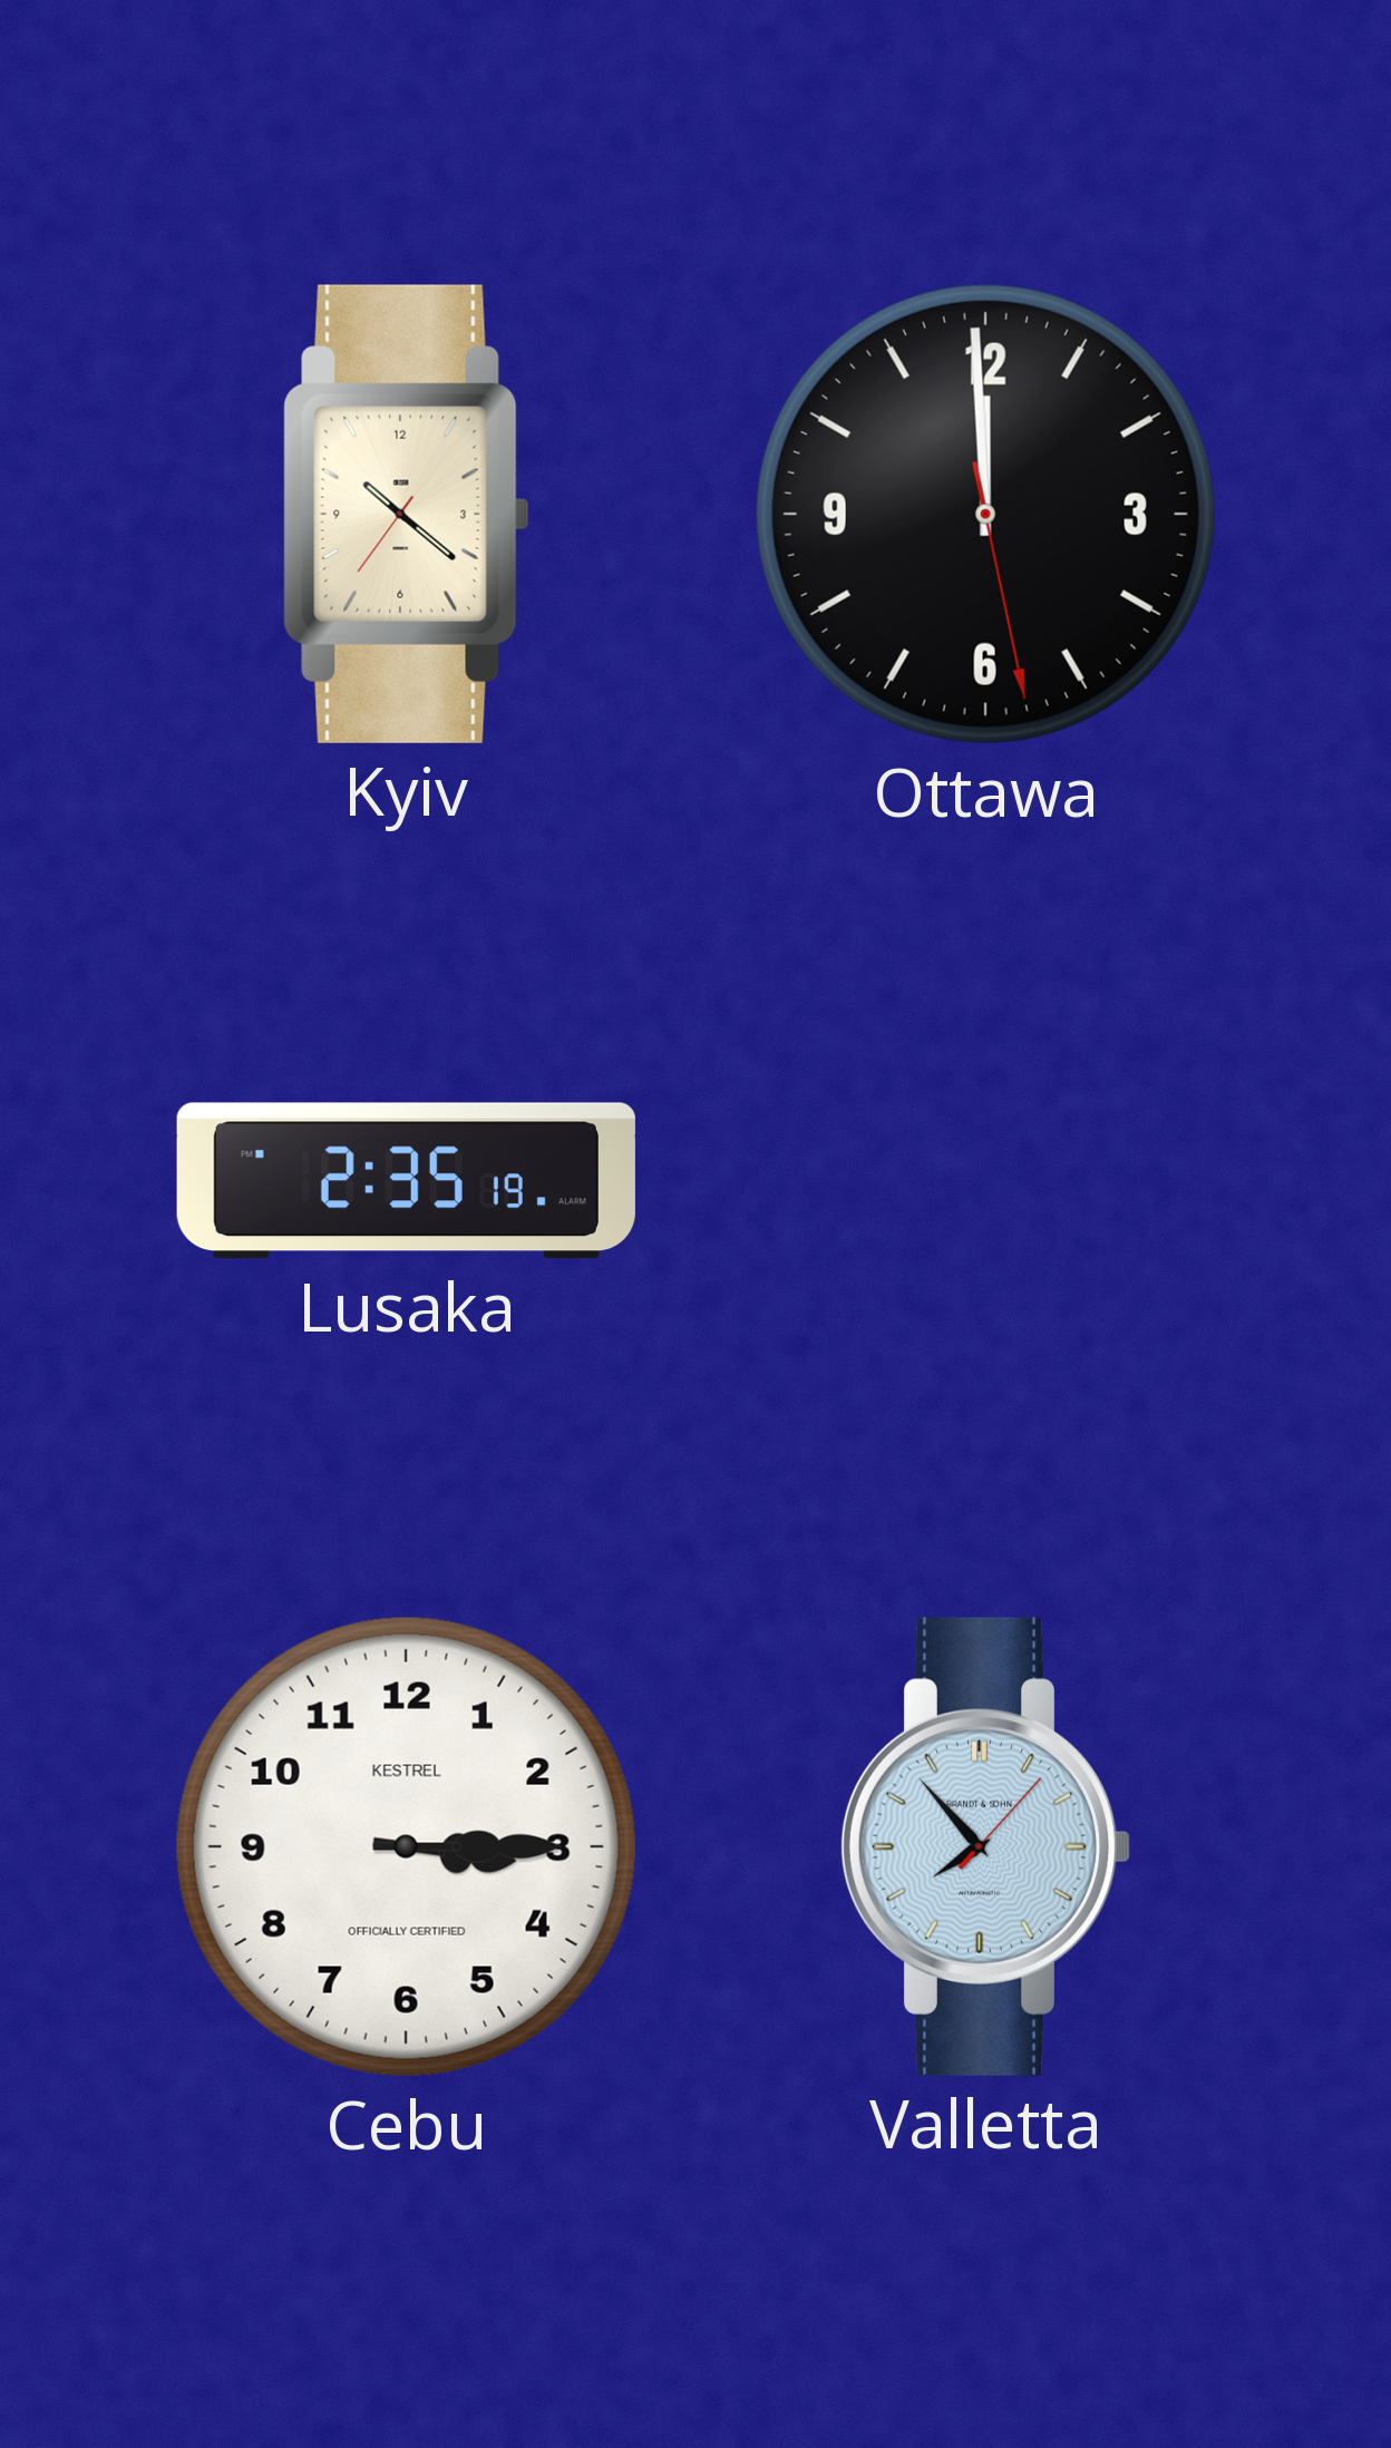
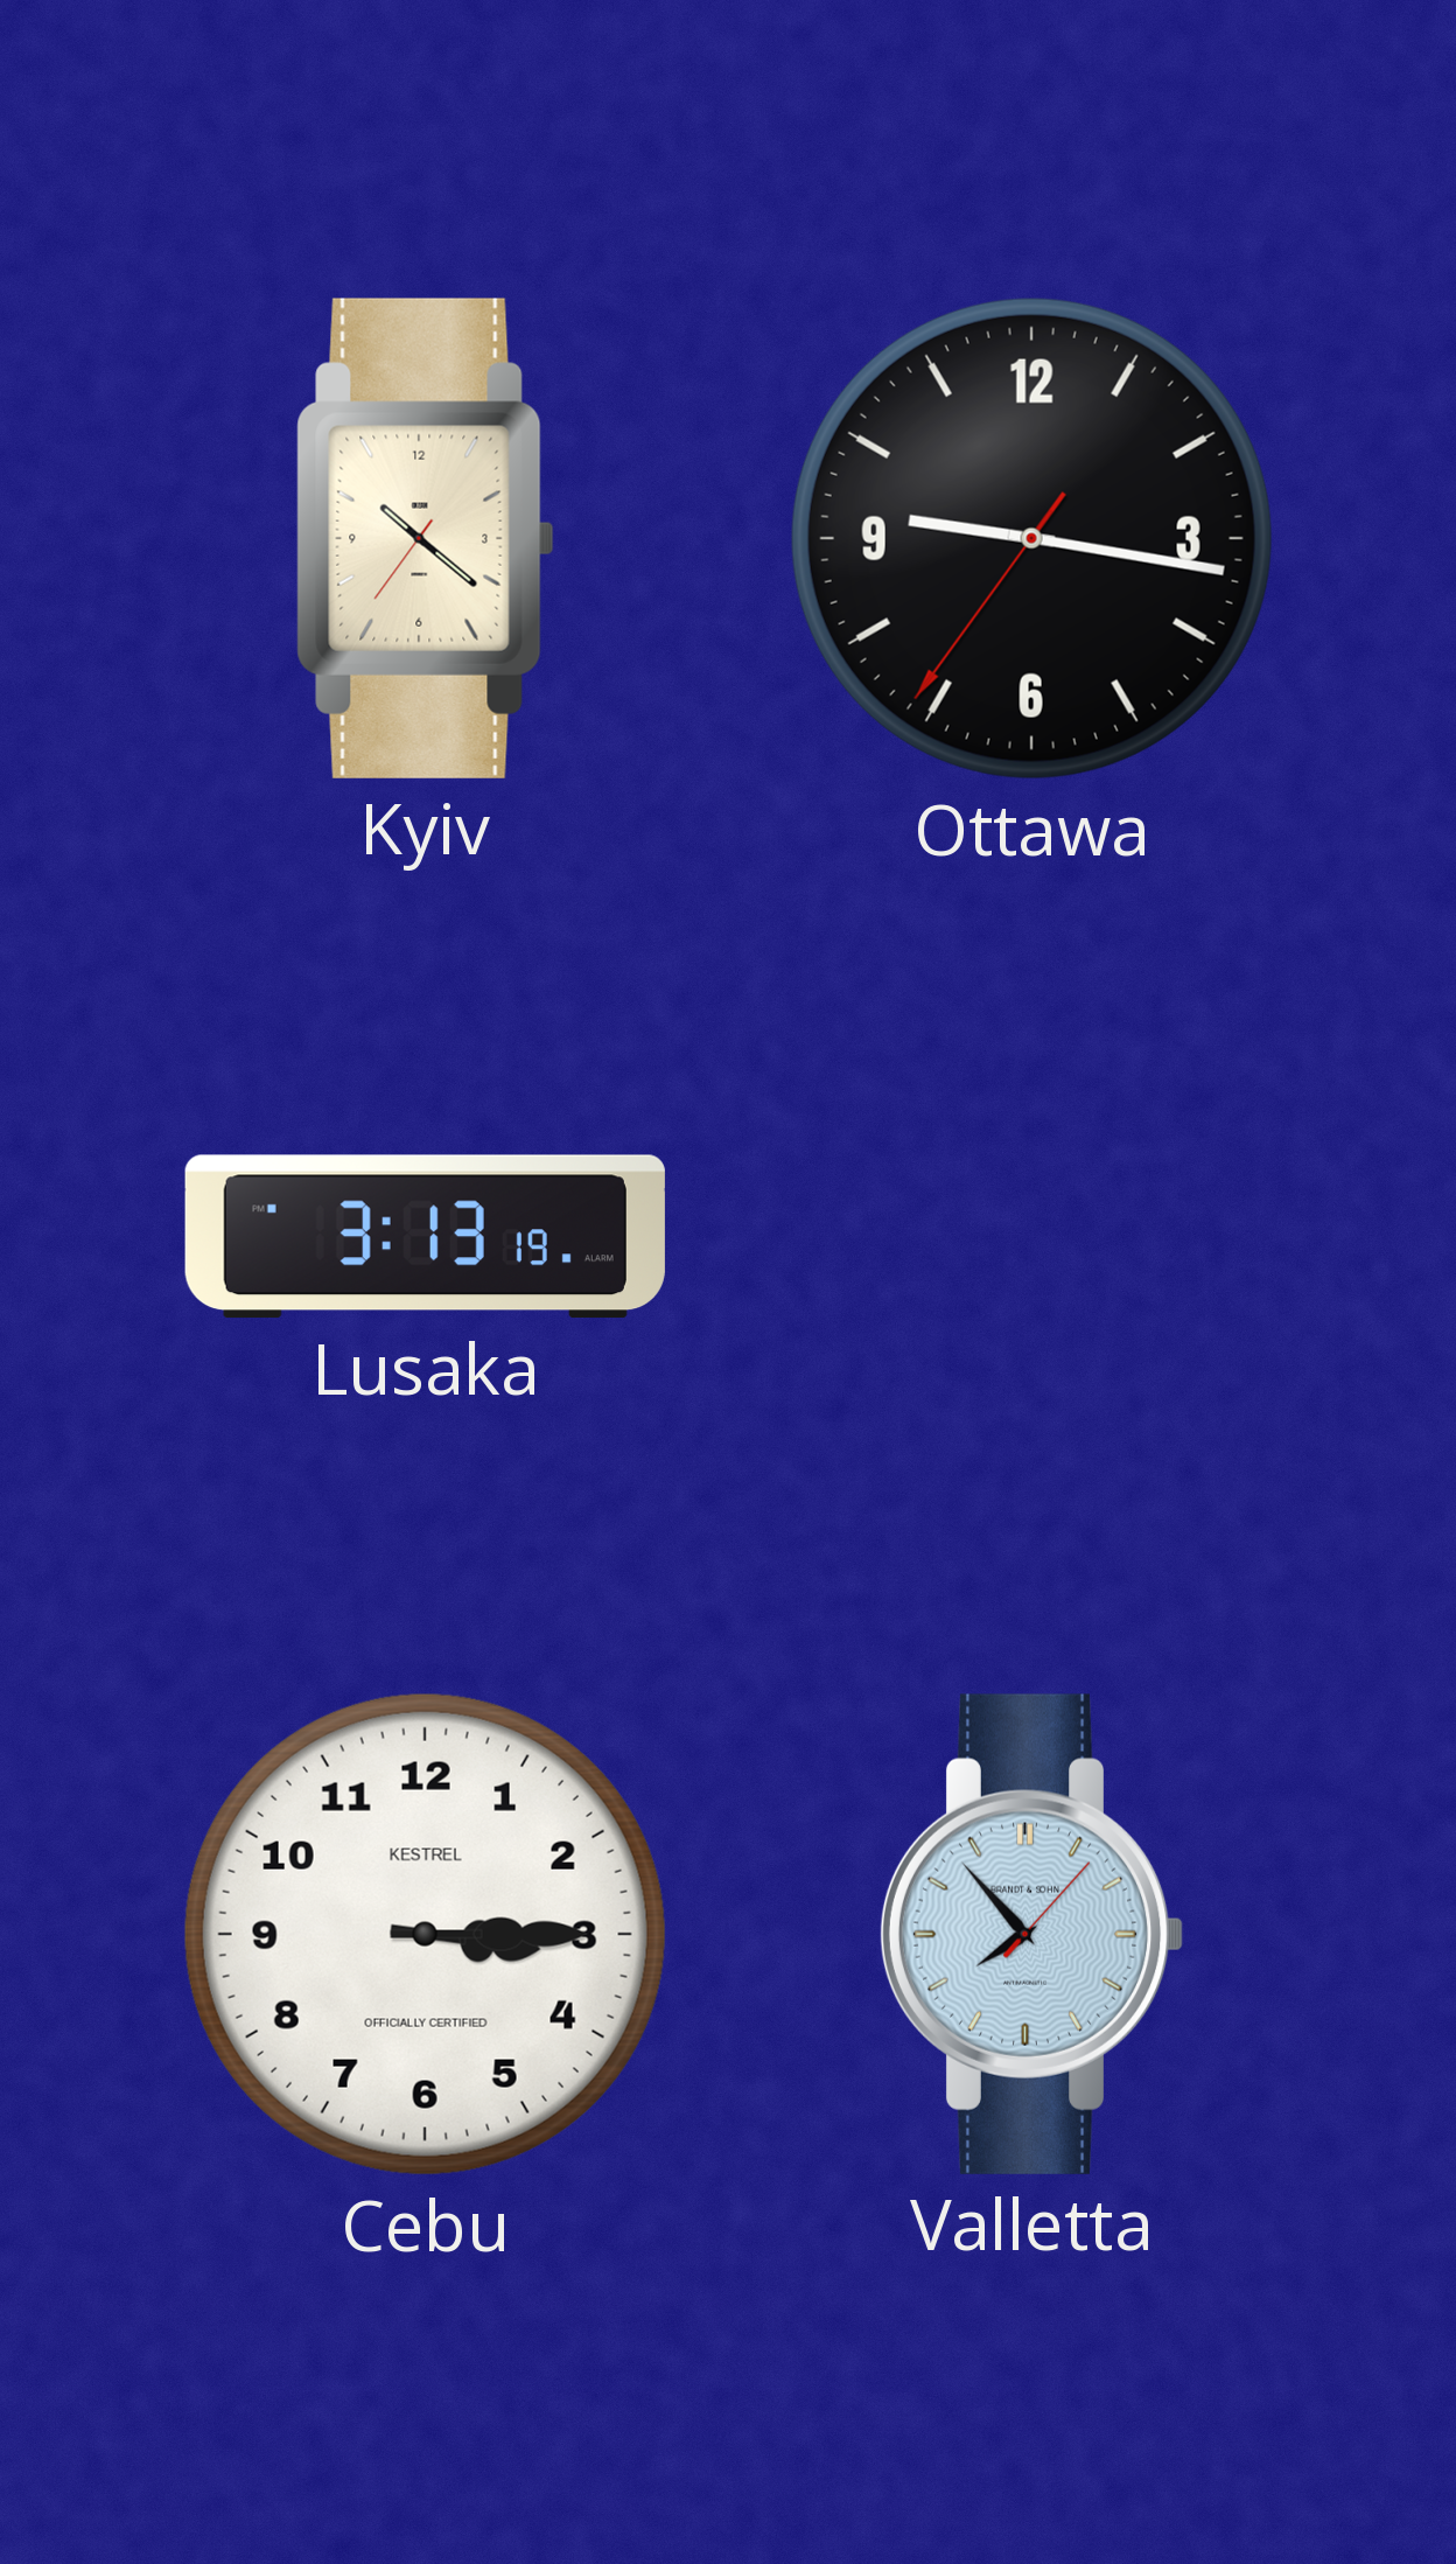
Ottawa: 11:59 -> 9:16 (1031, 538)
Lusaka: 2:35 -> 3:13 (425, 1237)
